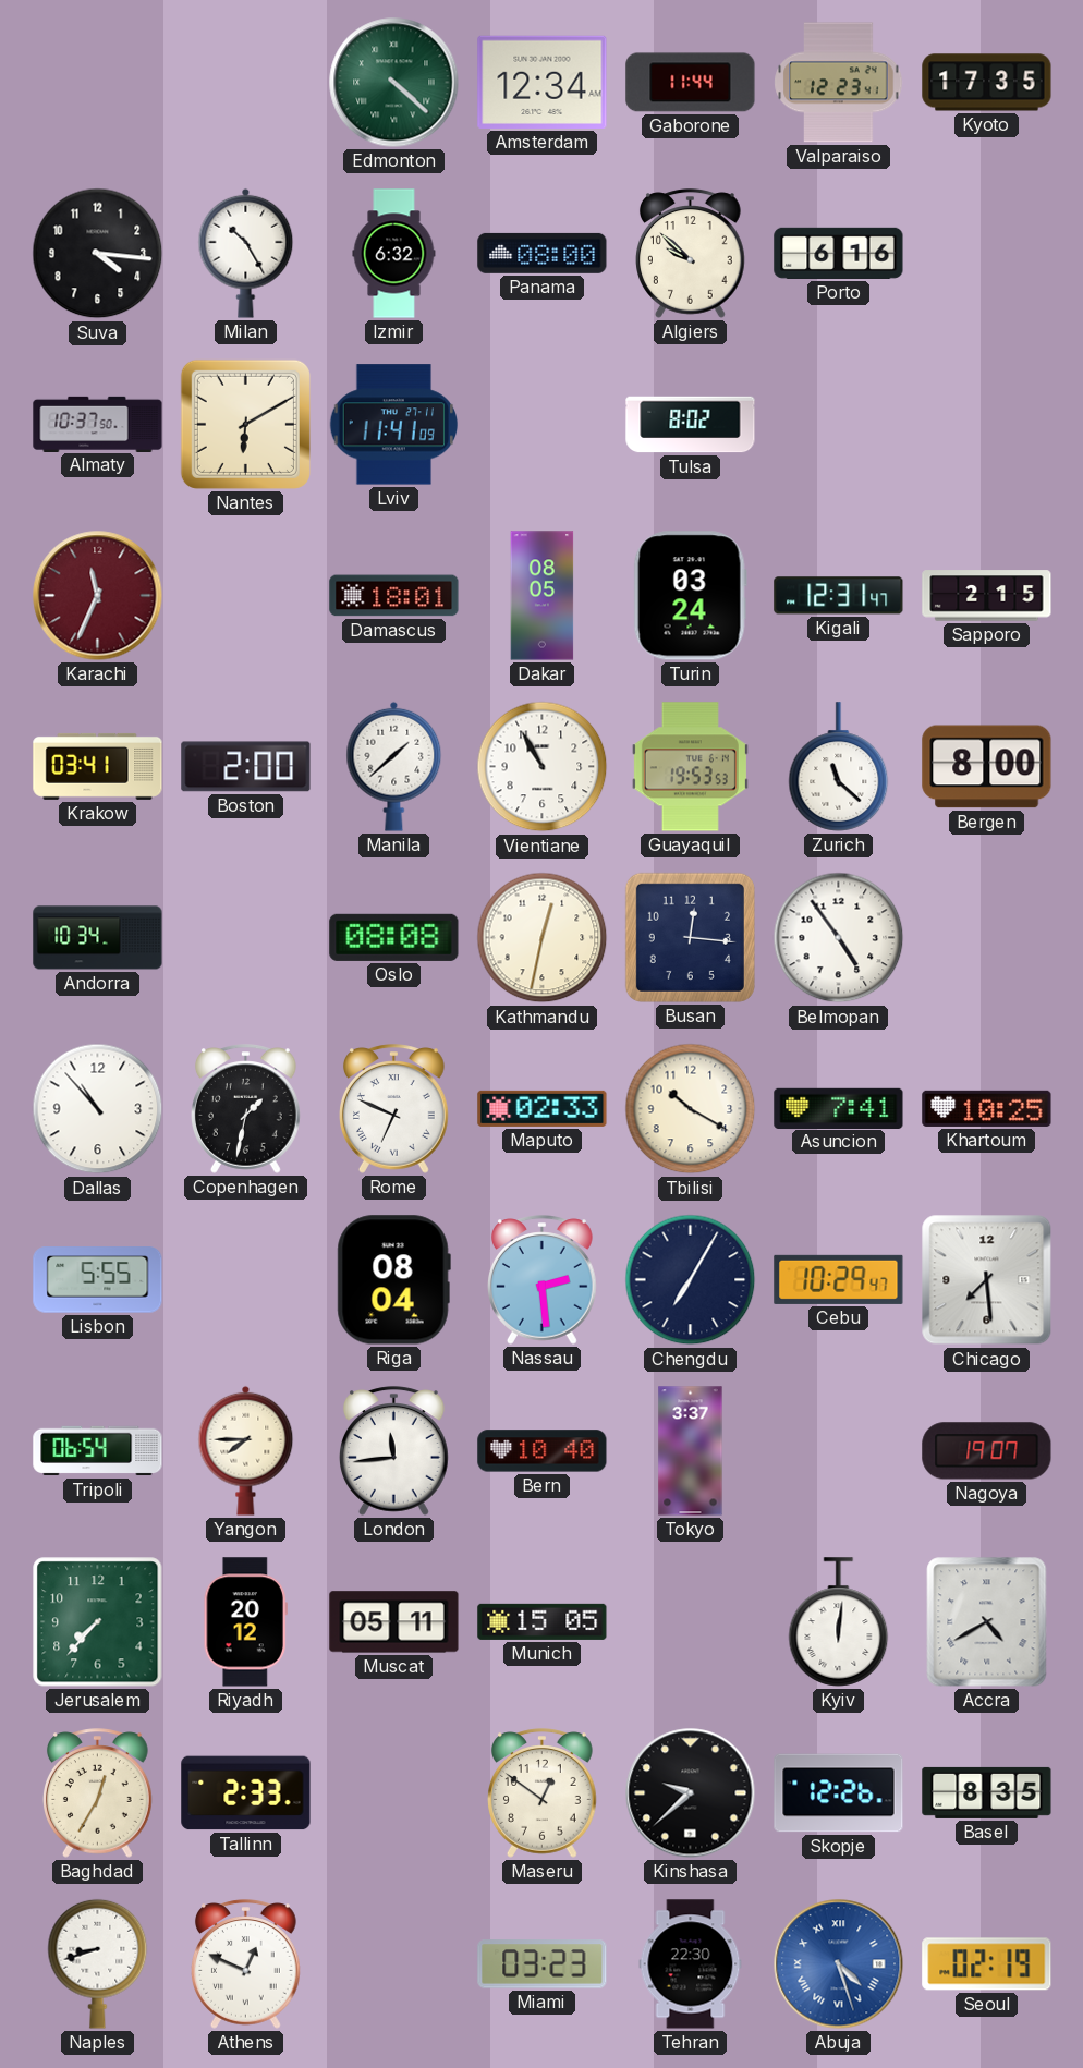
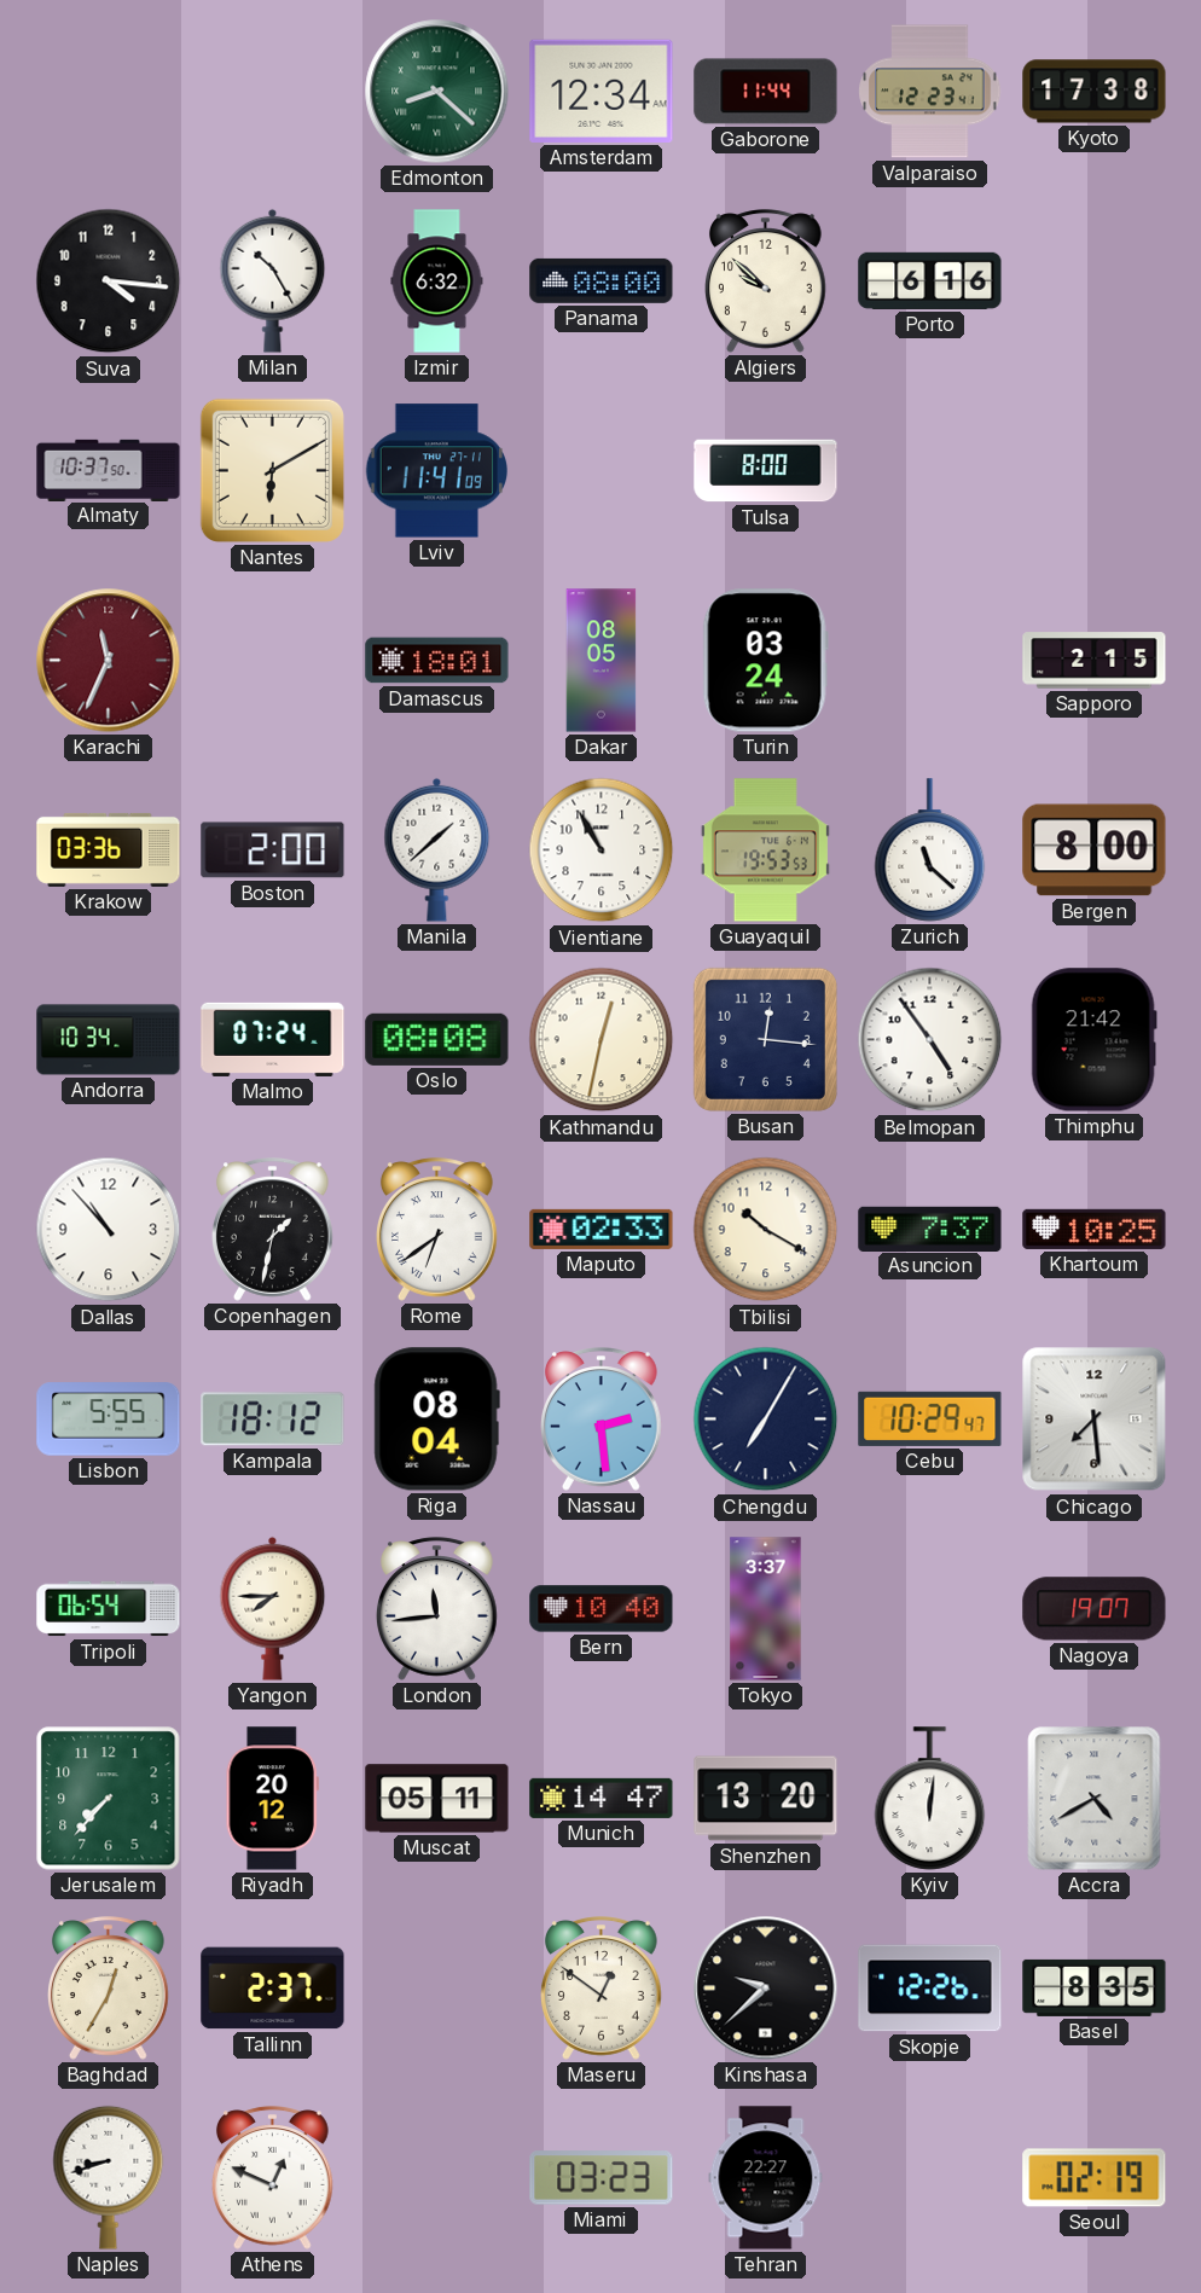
Edmonton: 4:22 -> 8:22 (437, 92)
Kyoto: 17:35 -> 17:38 (1095, 92)
Tulsa: 8:02 -> 8:00 (766, 471)
Kigali: 12:31 -> none (839, 596)
Krakow: 03:41 -> 03:36 (109, 849)
Malmo: none -> 07:24 (273, 1039)
Thimphu: none -> 21:42 (1093, 1040)
Rome: 6:49 -> 6:39 (437, 1230)
Asuncion: 7:41 -> 7:37 (930, 1229)
Kampala: none -> 18:12 (273, 1420)
Munich: 15:05 -> 14:47 (602, 1798)
Shenzhen: none -> 13:20 (766, 1799)
Tallinn: 2:33 -> 2:37 (273, 1989)
Tehran: 22:30 -> 22:27 (766, 2178)
Abuja: 4:27 -> none (839, 1964)
